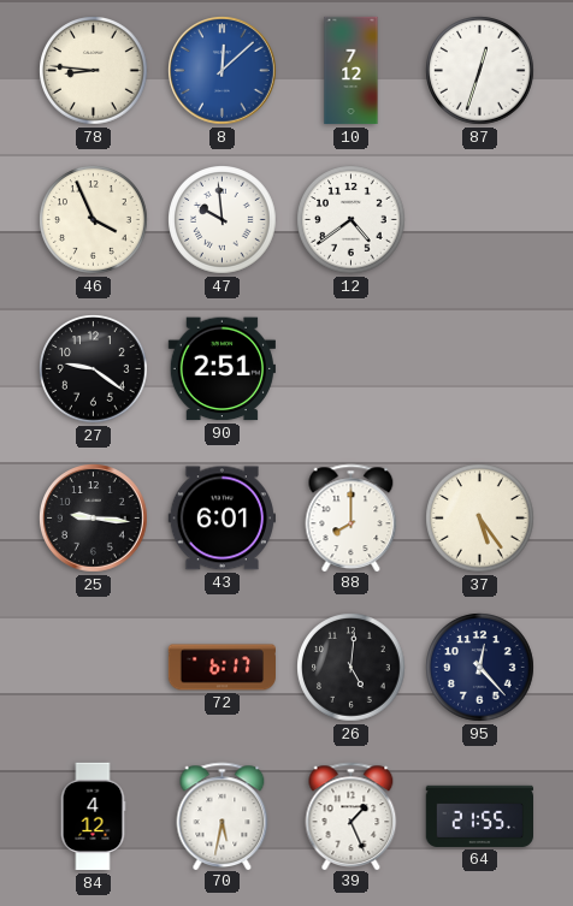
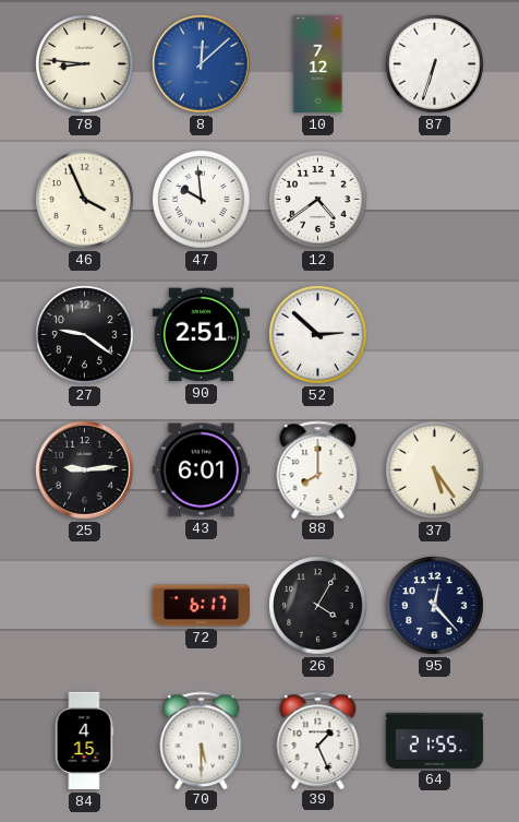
87: 12:33 -> 6:33 (435, 64)
52: none -> 2:52 (318, 335)
25: 9:16 -> 9:14 (85, 470)
26: 5:01 -> 4:05 (318, 606)
84: 4:12 -> 4:15 (84, 741)
70: 5:32 -> 5:30 (202, 740)
